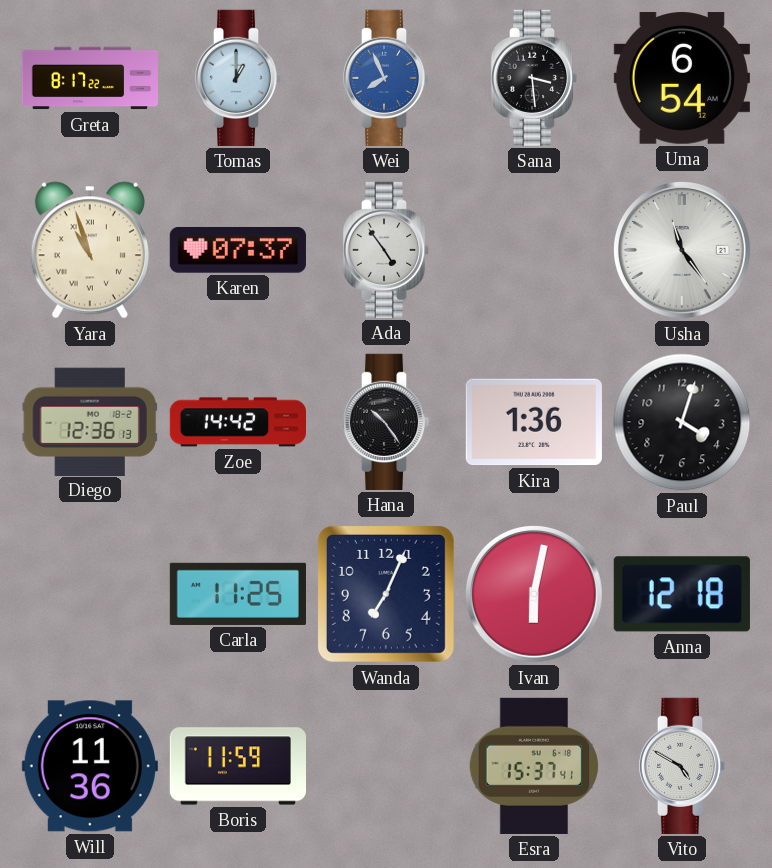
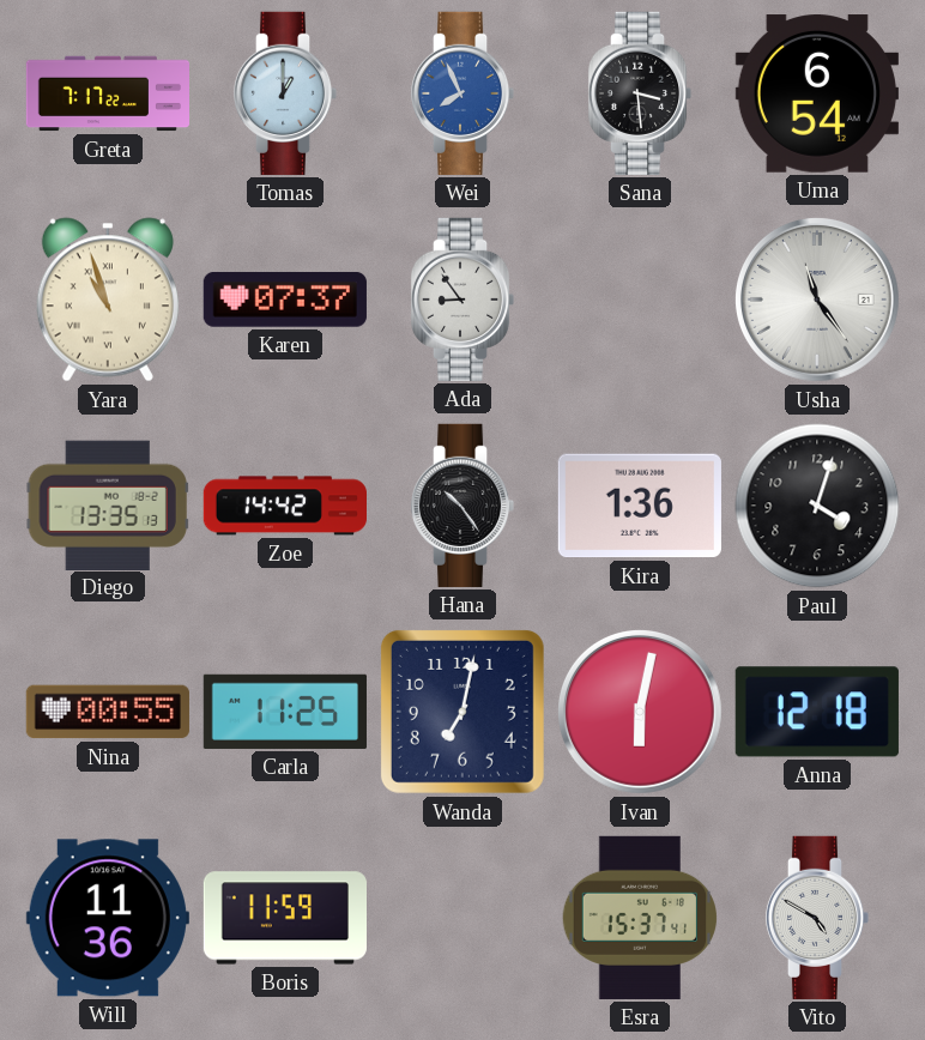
Greta: 8:17 -> 7:17 (107, 93)
Ada: 4:54 -> 8:54 (462, 300)
Diego: 12:36 -> 13:35 (108, 504)
Nina: none -> 00:55 (108, 712)
Wanda: 7:04 -> 7:02 (462, 712)
